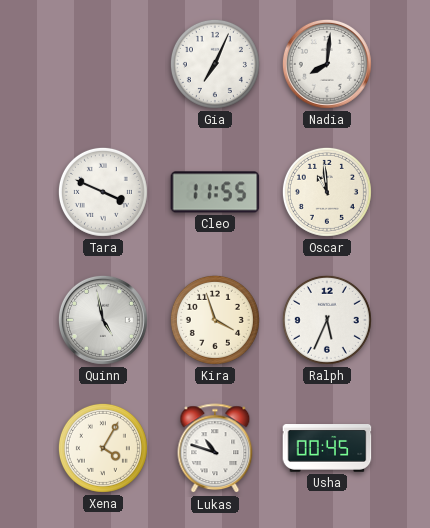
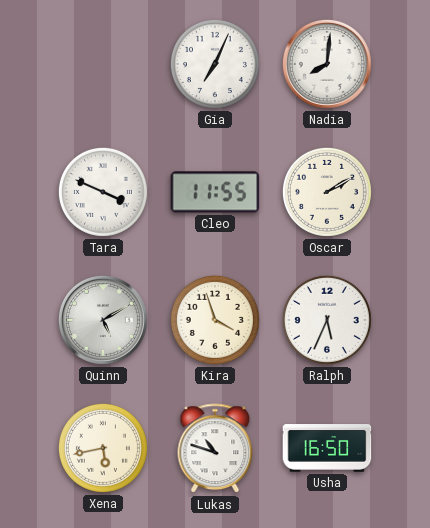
Oscar: 10:59 -> 2:10 (327, 192)
Quinn: 4:58 -> 5:10 (103, 320)
Xena: 4:05 -> 5:43 (103, 448)
Usha: 00:45 -> 16:50 (327, 449)
